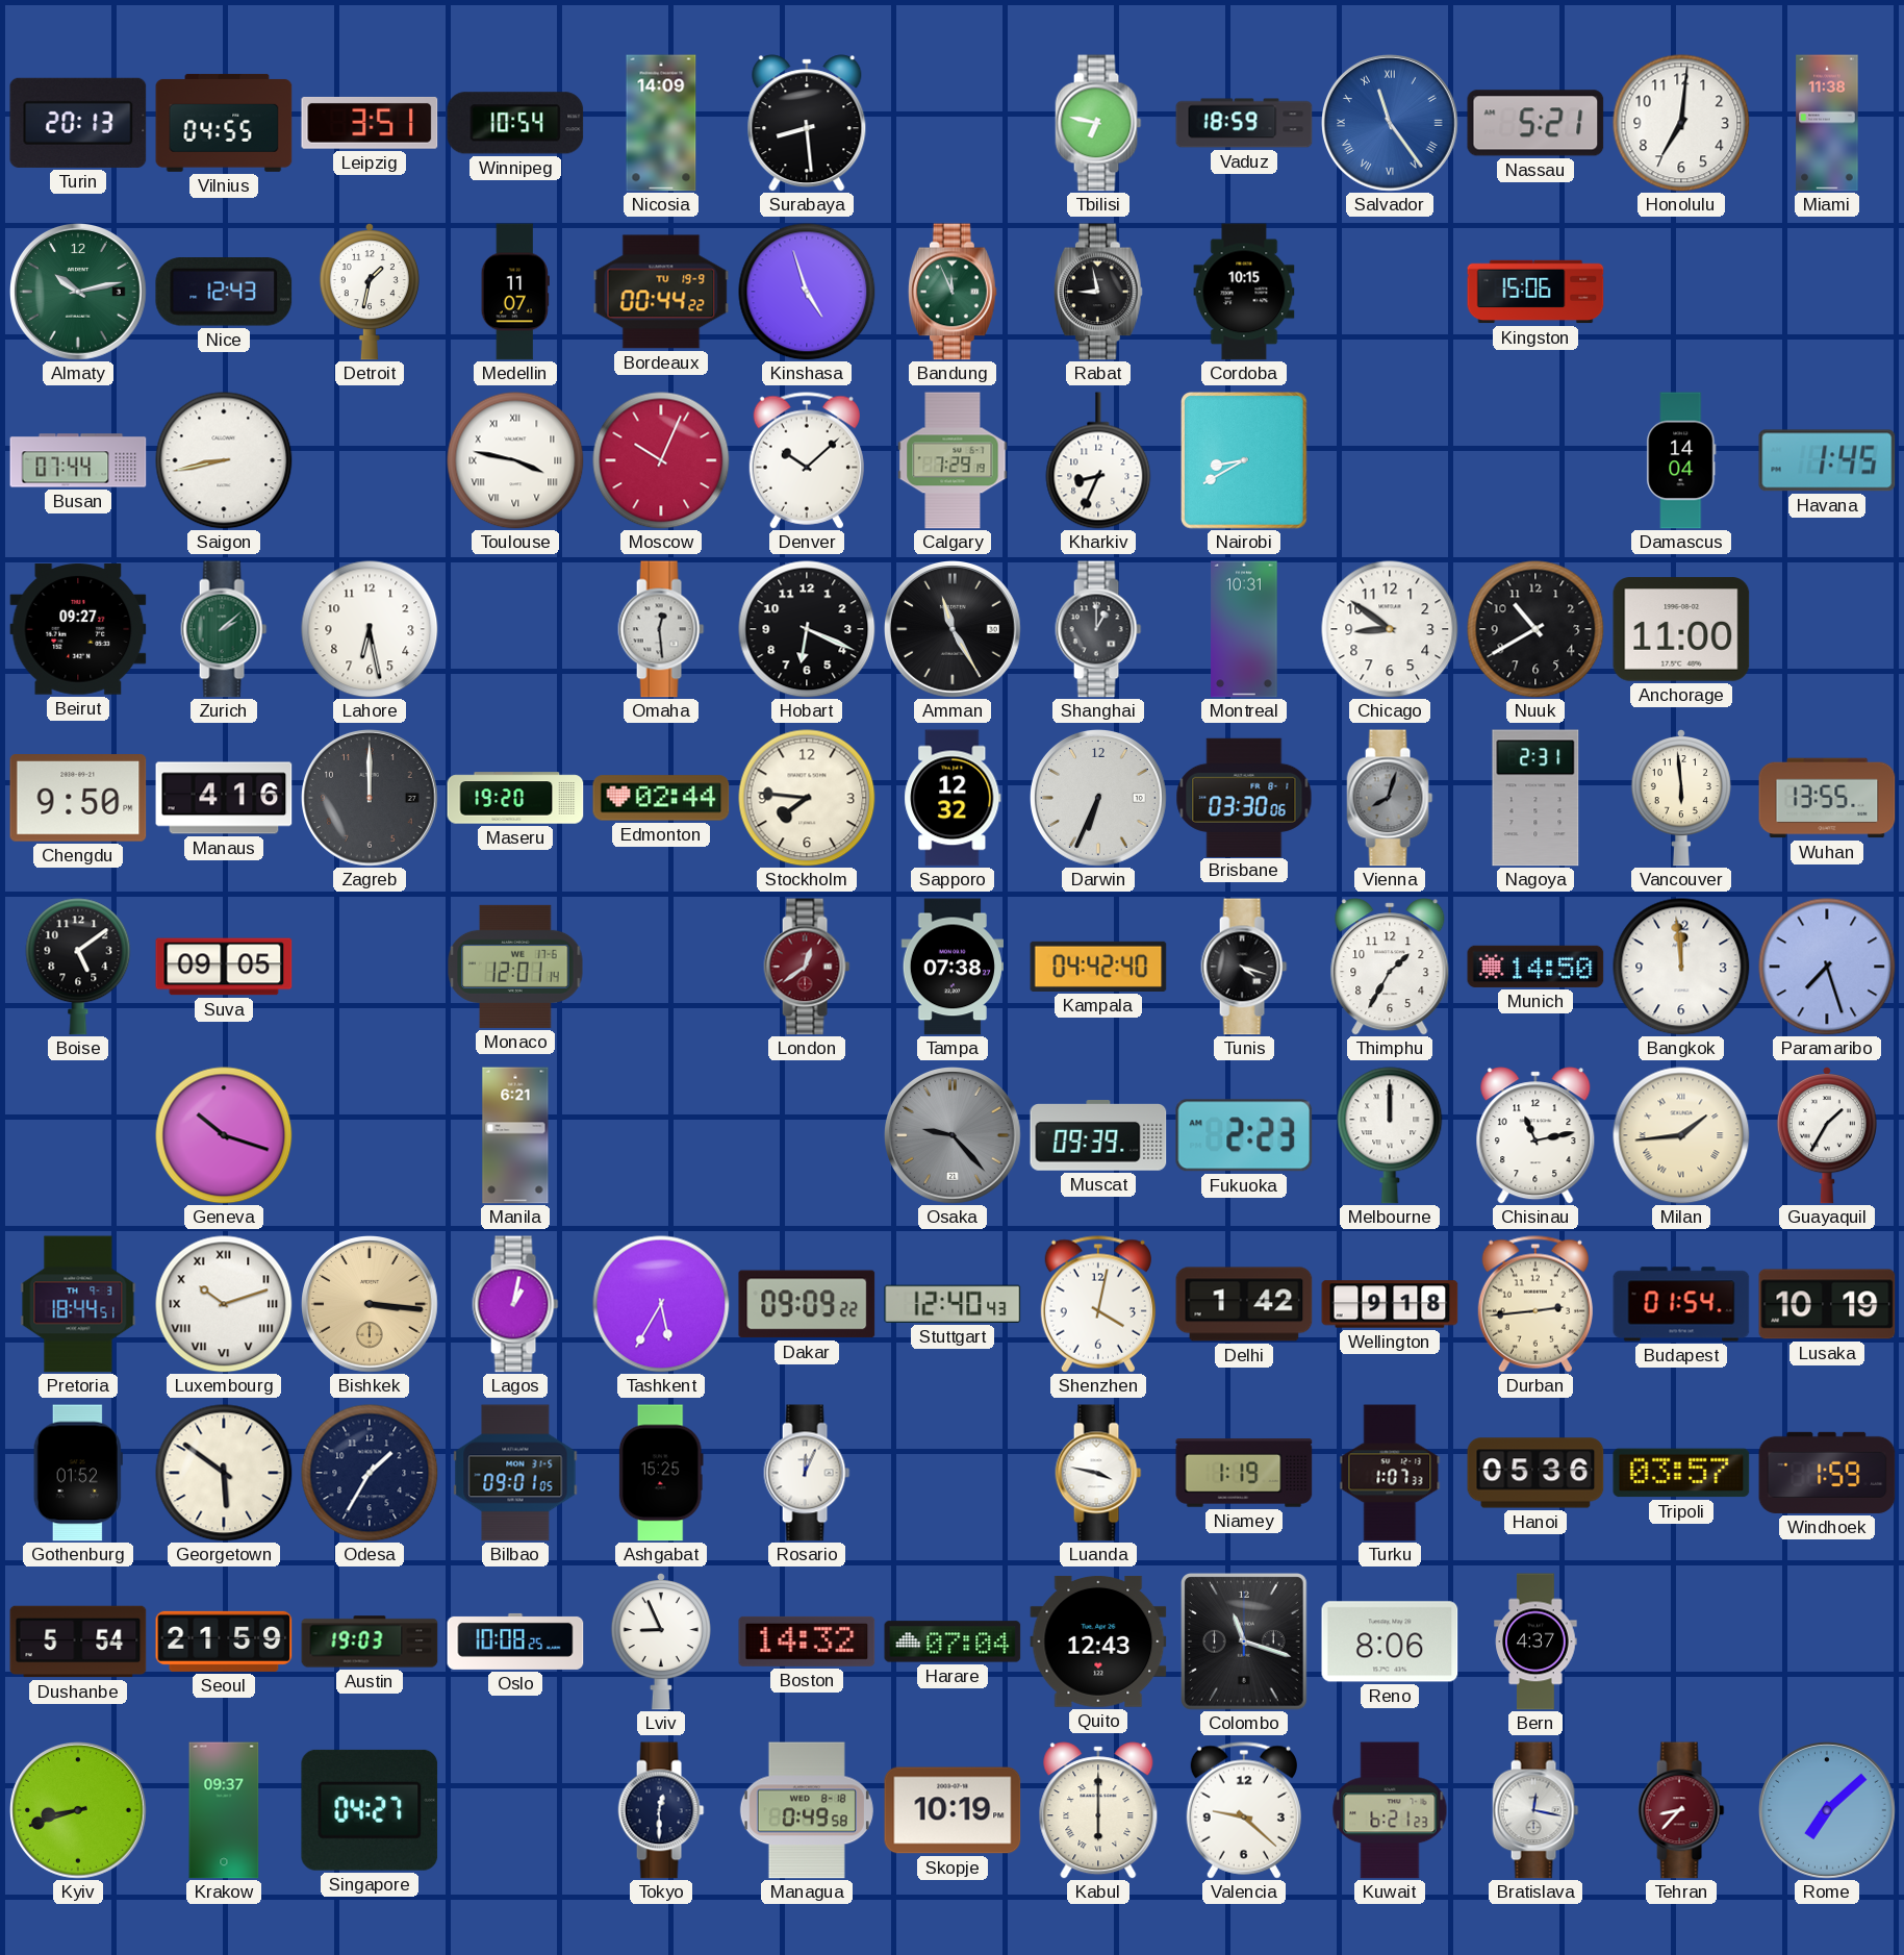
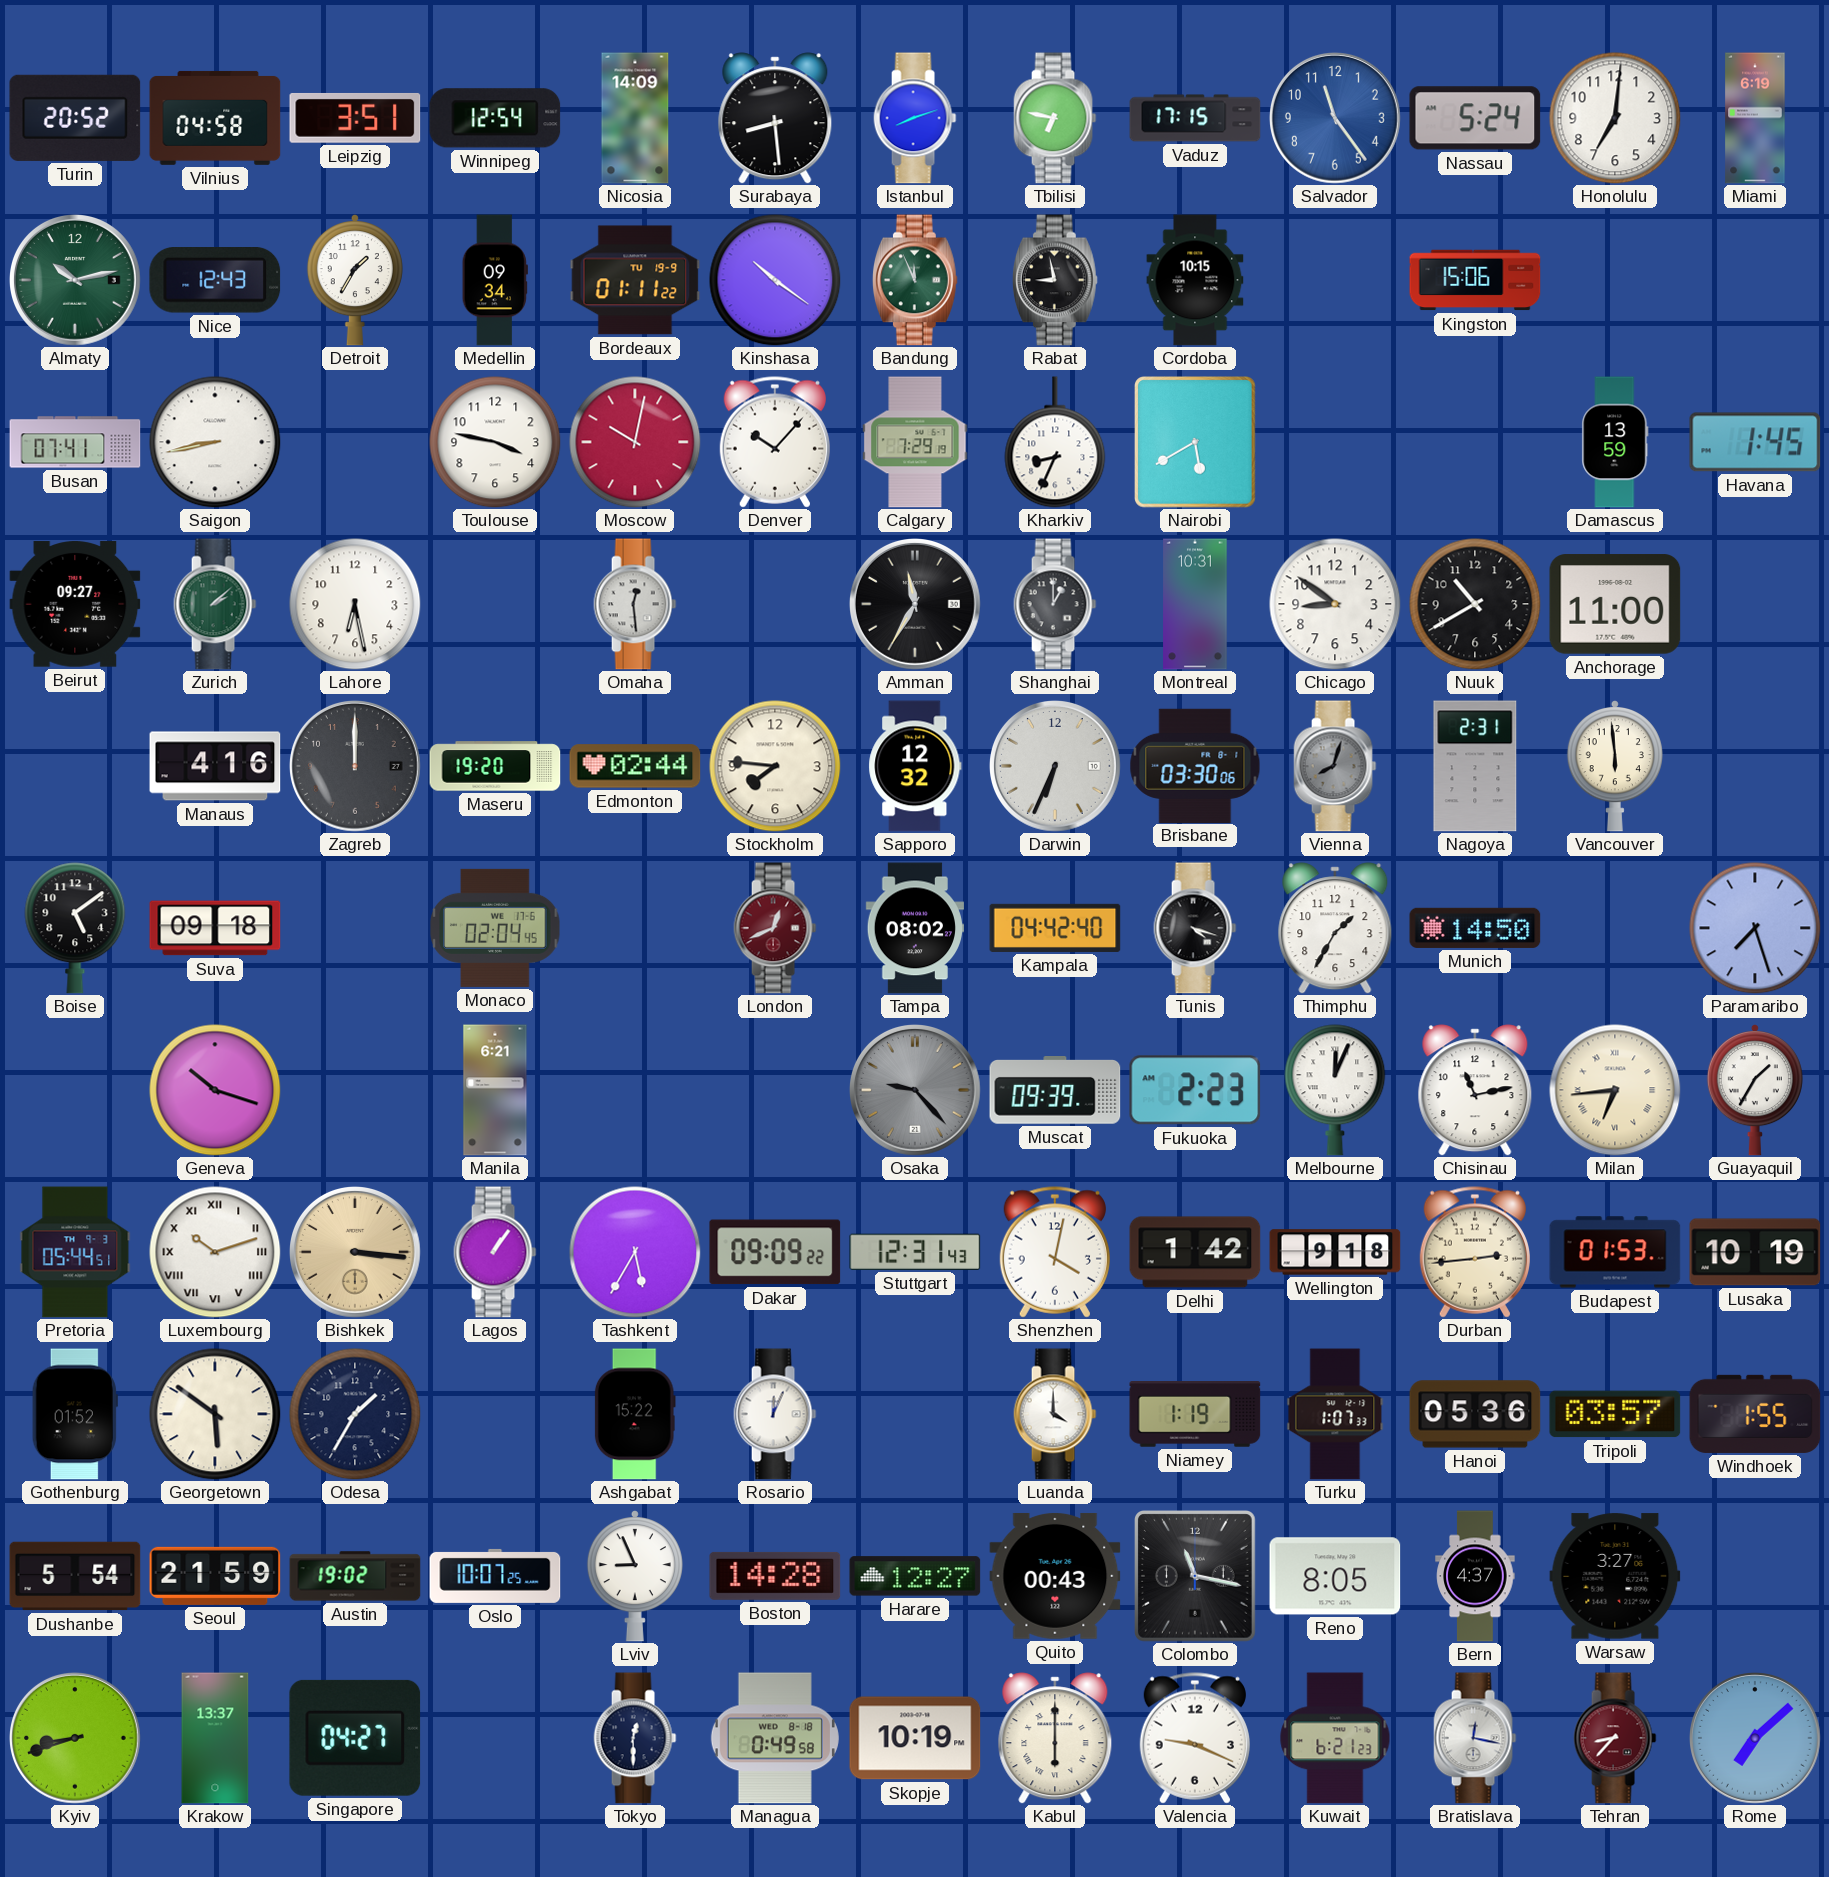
Turin: 20:13 -> 20:52 (75, 118)
Vilnius: 04:55 -> 04:58 (215, 118)
Winnipeg: 10:54 -> 12:54 (495, 118)
Istanbul: none -> 8:12 (915, 118)
Vaduz: 18:59 -> 17:15 (1195, 118)
Salvador numerals: Roman -> Arabic (1336, 119)
Nassau: 5:21 -> 5:24 (1475, 118)
Miami: 11:38 -> 6:19 (1755, 118)
Detroit: 1:32 -> 1:35 (355, 281)
Medellin: 11:07 -> 09:34 (495, 280)
Bordeaux: 00:44 -> 01:11 (635, 280)
Kinshasa: 4:57 -> 10:21 (775, 280)
Busan: 07:44 -> 07:41 (75, 442)
Toulouse numerals: Roman -> Arabic (495, 442)
Moscow: 10:04 -> 10:02 (635, 442)
Denver: 10:08 -> 10:07 (775, 442)
Nairobi: 8:40 -> 5:40 (1196, 443)
Damascus: 14:04 -> 13:59 (1615, 442)
Hobart: 6:19 -> none (807, 629)
Amman: 11:25 -> 11:35 (916, 605)
Chengdu: 9:50 -> none (78, 799)
Wuhan: 13:55 -> none (1827, 798)
Suva: 09:05 -> 09:18 (215, 928)
Monaco: 12:01 -> 02:04 (495, 928)
London: 12:39 -> 12:41 (775, 928)
Tampa: 07:38 -> 08:02 (914, 928)
Bangkok: 11:59 -> none (1681, 967)
Melbourne: 12:00 -> 12:04 (1335, 1090)
Milan: 1:44 -> 6:44 (1615, 1090)
Pretoria: 18:44 -> 05:44 (75, 1252)
Lagos: 1:02 -> 1:06 (495, 1252)
Stuttgart: 12:40 -> 12:31 (915, 1252)
Budapest: 01:54 -> 01:53 (1615, 1252)
Bilbao: 09:01 -> none (515, 1473)
Ashgabat: 15:25 -> 15:22 (635, 1414)
Luanda: 3:47 -> 4:00 (1055, 1414)
Windhoek: 1:59 -> 1:55 (1755, 1414)
Austin: 19:03 -> 19:02 (355, 1576)
Oslo: 10:08 -> 10:07 (495, 1576)
Boston: 14:32 -> 14:28 (775, 1576)
Harare: 07:04 -> 12:27 (915, 1576)
Quito: 12:43 -> 00:43 (1055, 1576)
Colombo: 11:18 -> 11:17 (1196, 1577)
Reno: 8:06 -> 8:05 (1335, 1576)
Warsaw: none -> 3:27 (1615, 1576)
Krakow: 09:37 -> 13:37 (215, 1738)
Valencia: 9:22 -> 9:19 (1195, 1738)
